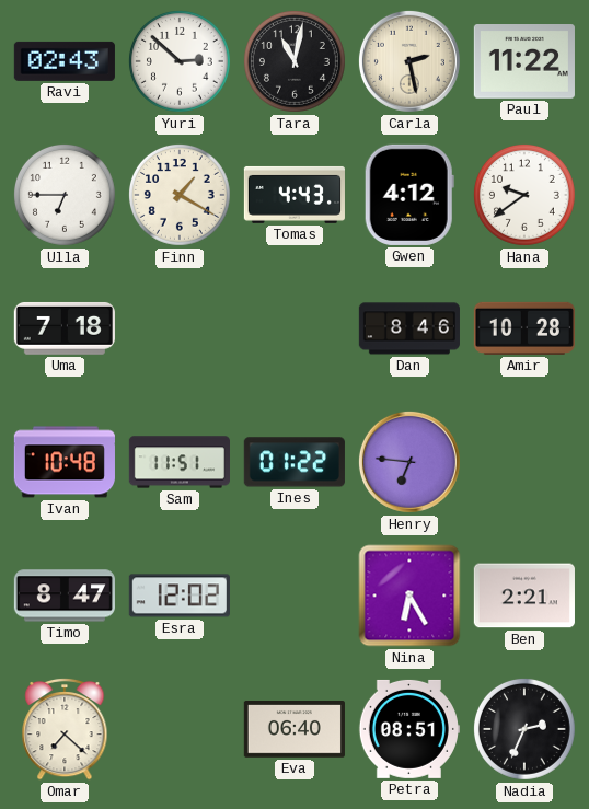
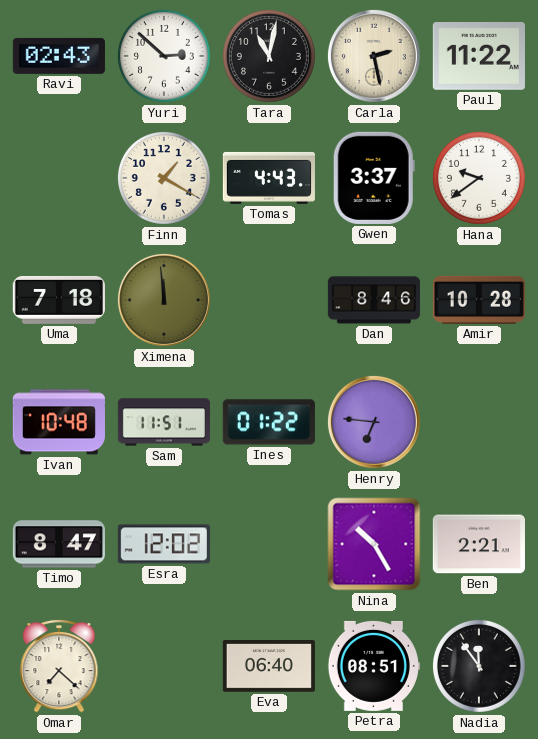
Ulla: 6:45 -> none (65, 195)
Gwen: 4:12 -> 3:37 (374, 178)
Ximena: none -> 11:59 (164, 300)
Nina: 6:25 -> 10:25 (374, 544)
Nadia: 2:34 -> 11:54 (479, 666)
